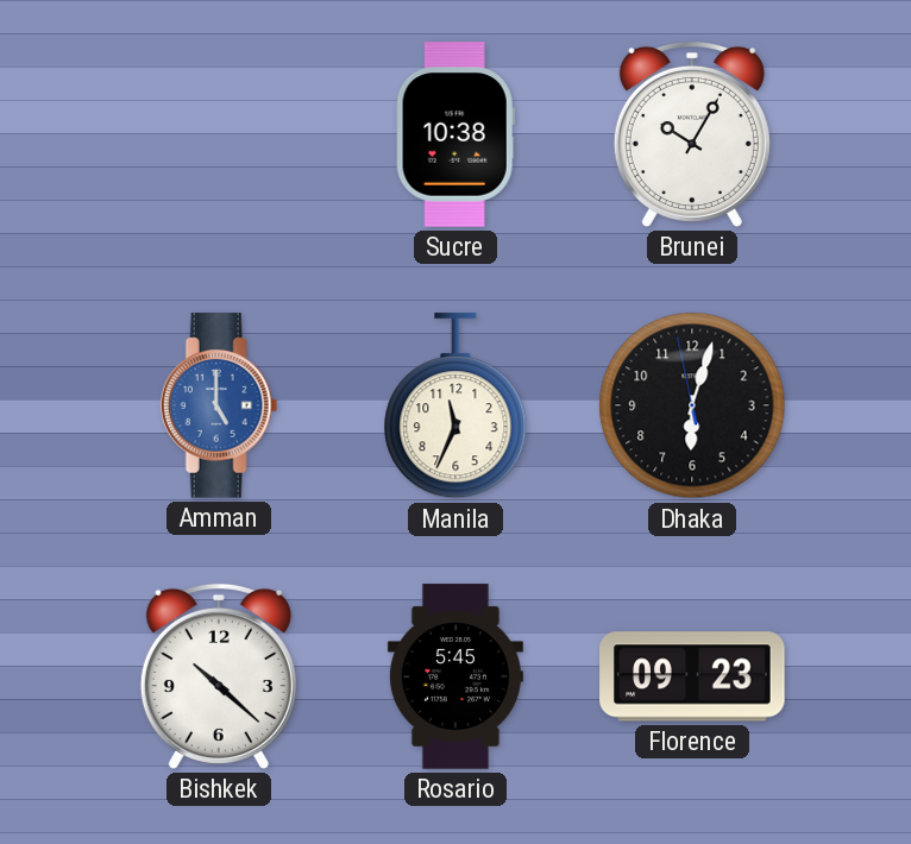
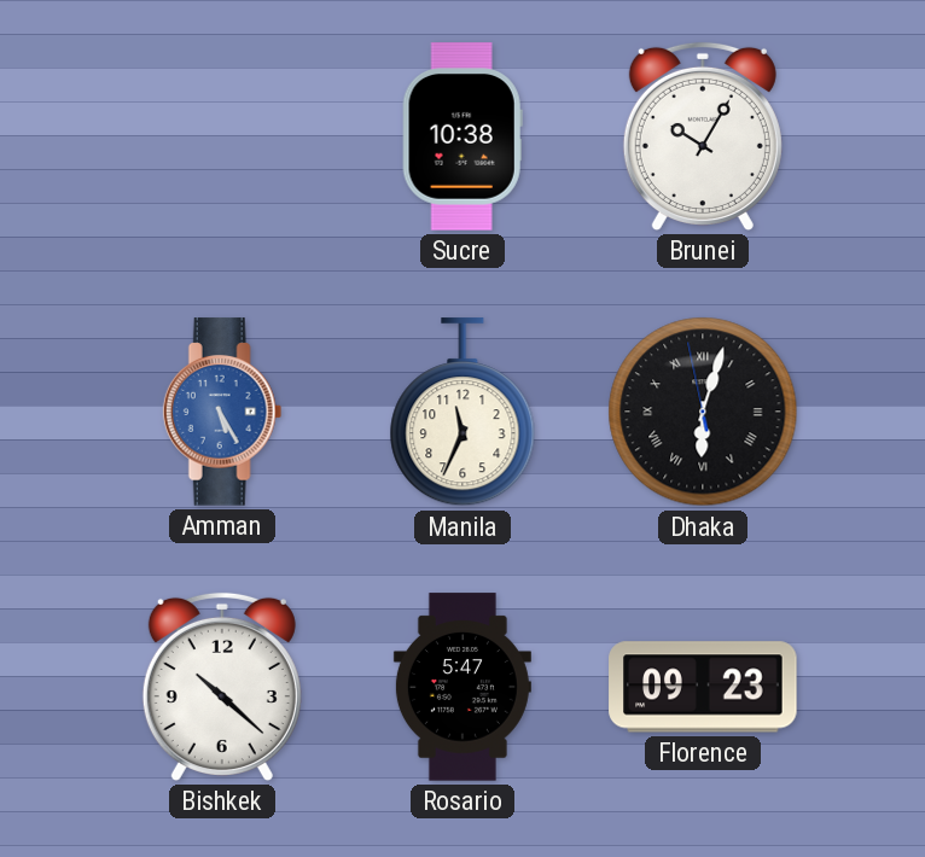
Amman: 5:00 -> 5:25 (222, 412)
Dhaka numerals: Arabic -> Roman (703, 412)
Rosario: 5:45 -> 5:47 (463, 687)
